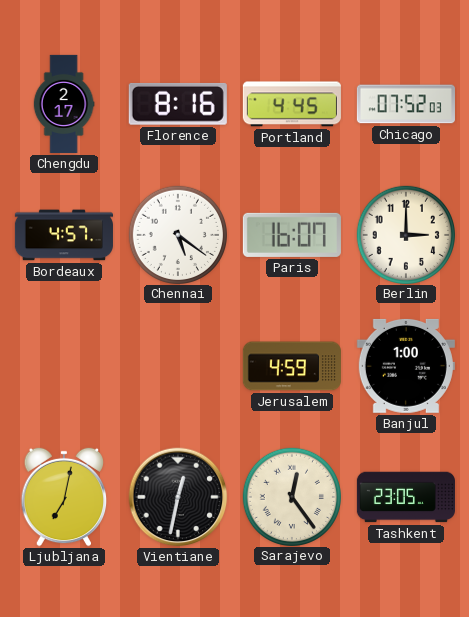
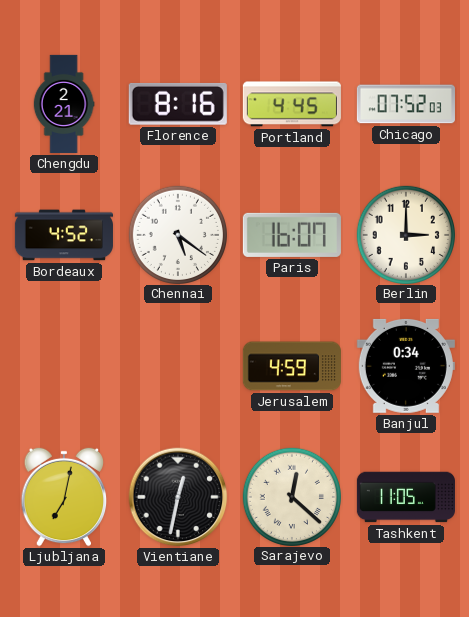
Chengdu: 2:17 -> 2:21 (64, 104)
Bordeaux: 4:57 -> 4:52 (64, 235)
Banjul: 1:00 -> 0:34 (406, 366)
Sarajevo: 12:24 -> 12:22 (291, 496)
Tashkent: 23:05 -> 11:05 (406, 497)
